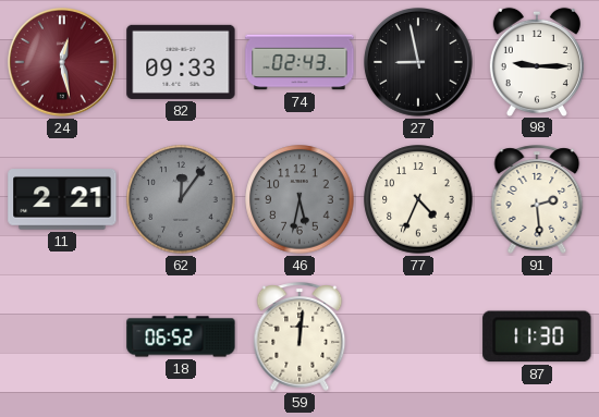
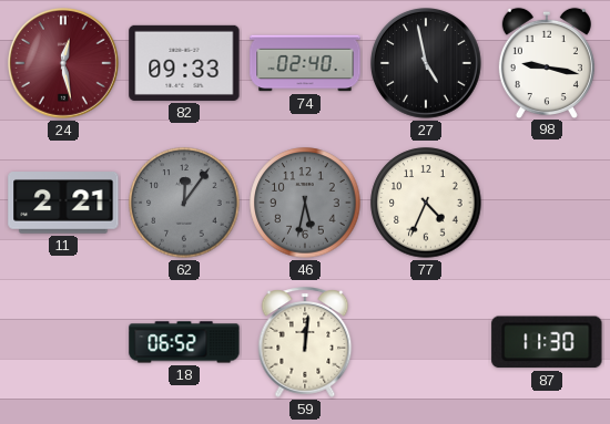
74: 02:43 -> 02:40 (305, 63)
27: 8:58 -> 4:58 (426, 63)
98: 9:15 -> 9:17 (547, 62)
91: 2:29 -> none (537, 199)
